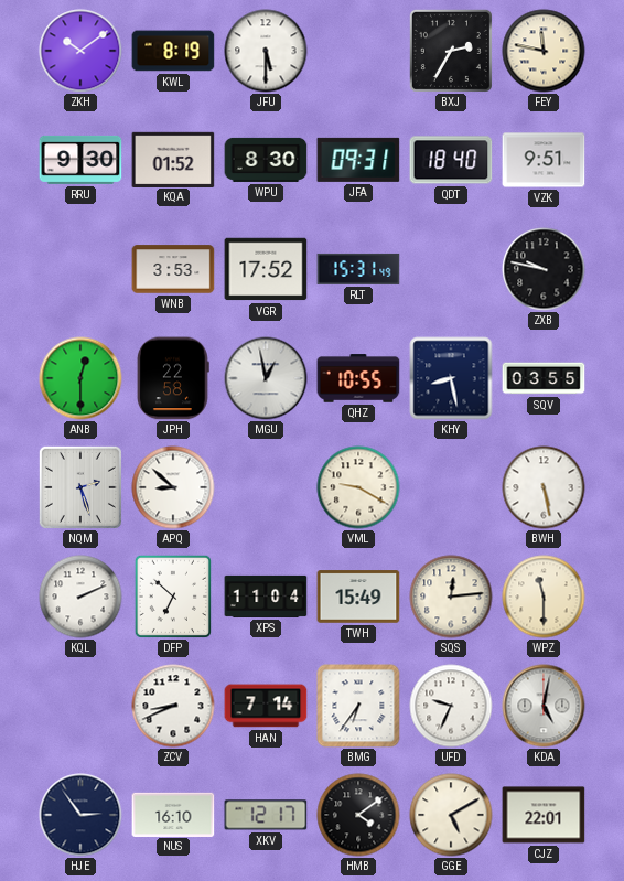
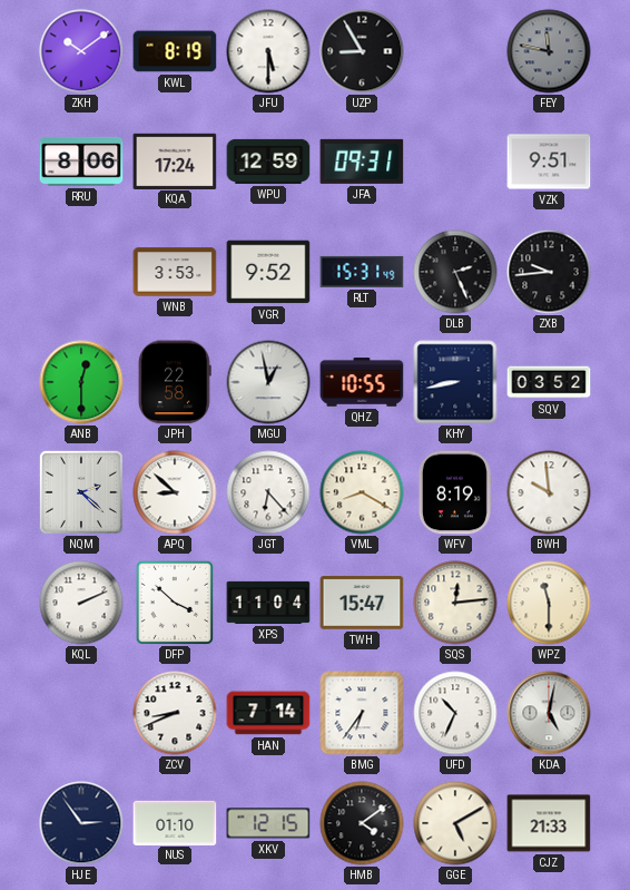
UZP: none -> 8:55 (362, 51)
BXJ: 2:35 -> none (451, 51)
FEY dial: cream -> grey (549, 51)
RRU: 9:30 -> 8:06 (81, 162)
KQA: 01:52 -> 17:24 (175, 160)
WPU: 8:30 -> 12:59 (268, 162)
QDT: 18:40 -> none (451, 160)
VGR: 17:52 -> 9:52 (268, 272)
DLB: none -> 2:26 (455, 272)
ZXB: 9:47 -> 9:44 (549, 272)
KHY: 8:28 -> 8:43 (455, 382)
SQV: 03:55 -> 03:52 (549, 382)
NQM: 2:27 -> 2:22 (81, 492)
JGT: none -> 6:23 (268, 492)
VML: 9:20 -> 8:20 (362, 492)
WFV: none -> 8:19 (454, 492)
BWH: 5:28 -> 9:59 (549, 492)
DFP: 6:52 -> 3:52 (174, 602)
TWH: 15:49 -> 15:47 (362, 603)
UFD: 9:34 -> 10:34 (455, 713)
NUS: 16:10 -> 01:10 (175, 822)
XKV: 12:17 -> 12:15 (268, 823)
CJZ: 22:01 -> 21:33 (549, 823)
